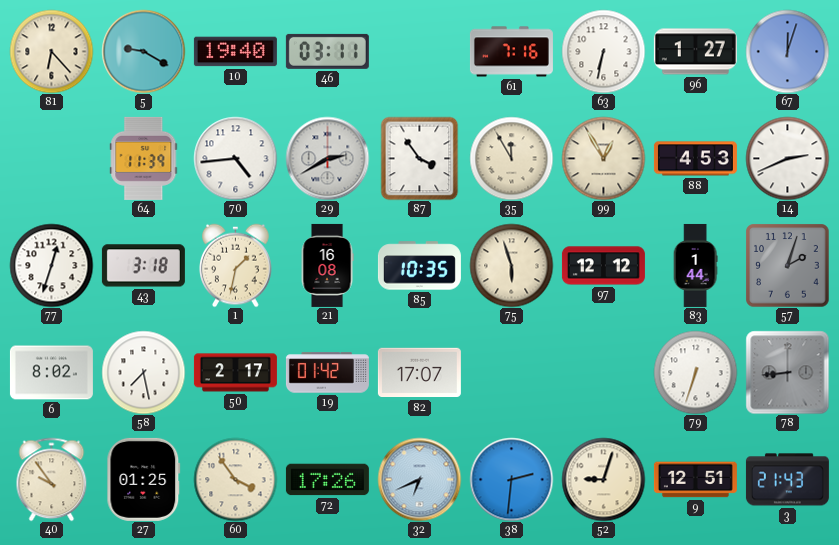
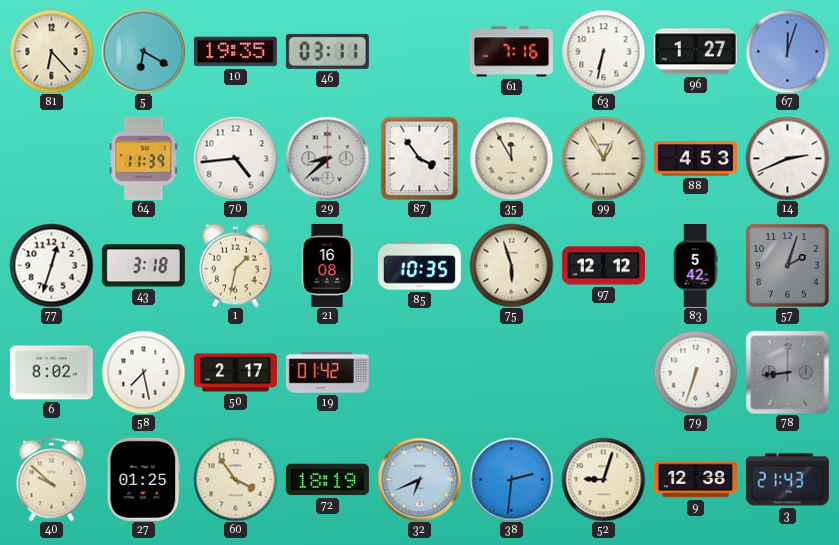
5: 9:20 -> 6:20 (143, 51)
10: 19:40 -> 19:35 (235, 52)
29: 2:40 -> 8:38 (327, 158)
83: 1:44 -> 5:42 (695, 265)
82: 17:07 -> none (419, 373)
40: 9:54 -> 9:52 (52, 479)
72: 17:26 -> 18:19 (327, 480)
9: 12:51 -> 12:38 (695, 480)
